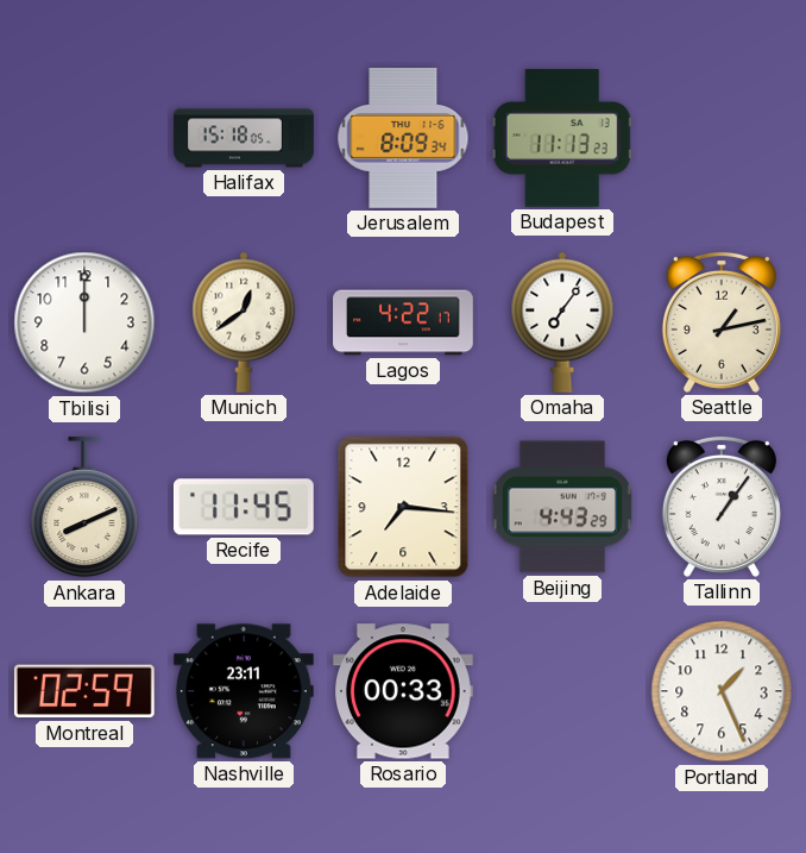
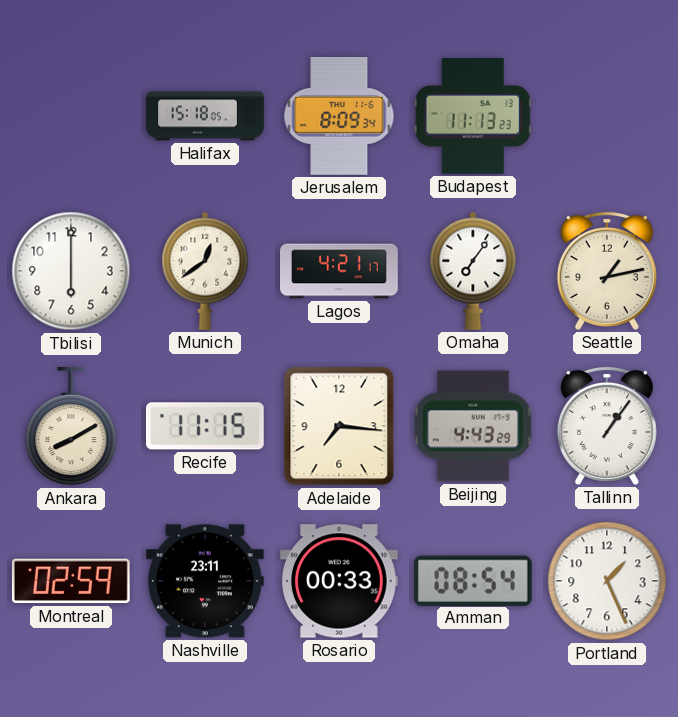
Tbilisi: 12:00 -> 6:00 (71, 271)
Lagos: 4:22 -> 4:21 (339, 271)
Ankara: 8:11 -> 8:10 (71, 427)
Recife: 11:45 -> 11:15 (205, 426)
Amman: none -> 08:54 (473, 580)
